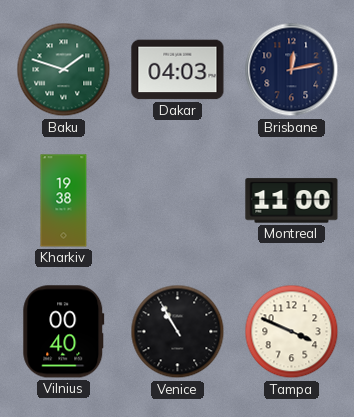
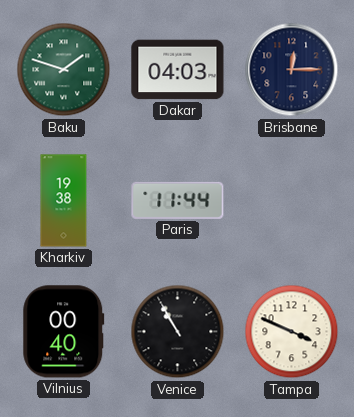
Brisbane: 12:13 -> 12:15 (292, 70)
Paris: none -> 11:44 (178, 200)
Montreal: 11:00 -> none (292, 201)
